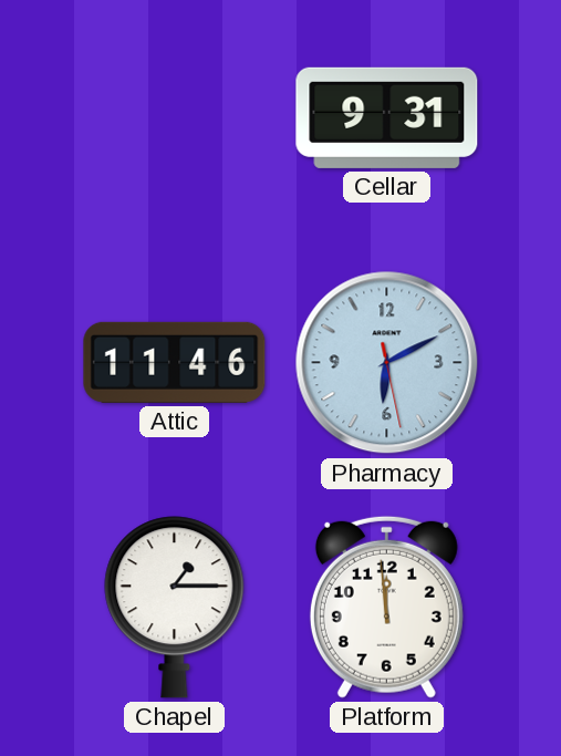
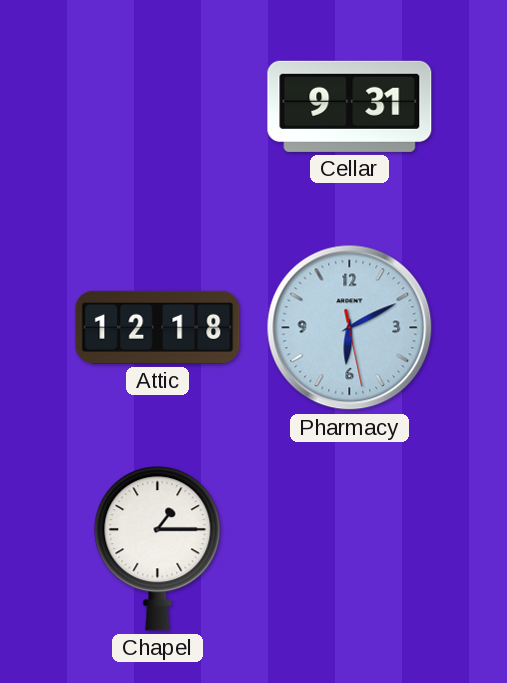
Attic: 11:46 -> 12:18 (158, 327)
Platform: 11:59 -> none (386, 607)
